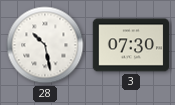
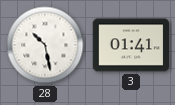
3: 07:30 -> 01:41 (131, 45)
